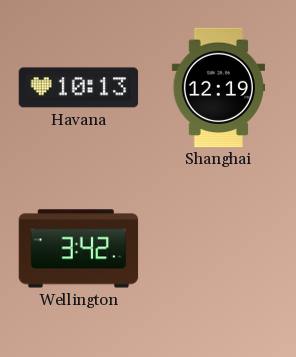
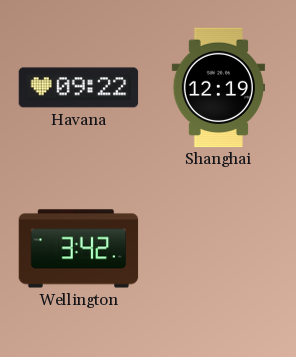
Havana: 10:13 -> 09:22 (79, 88)
